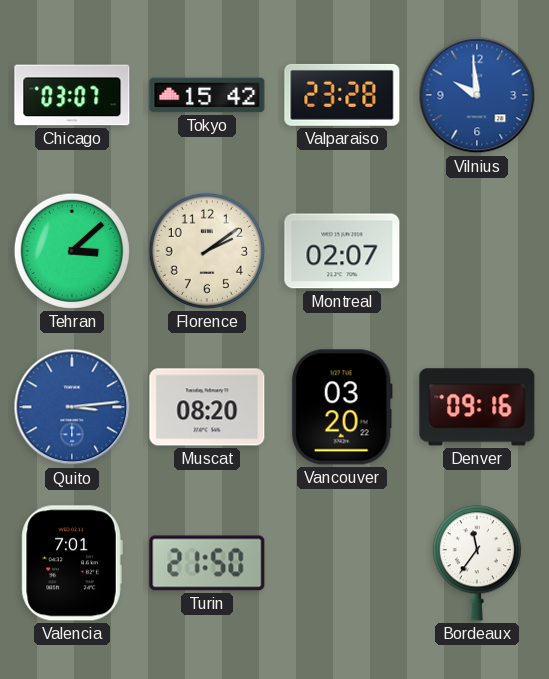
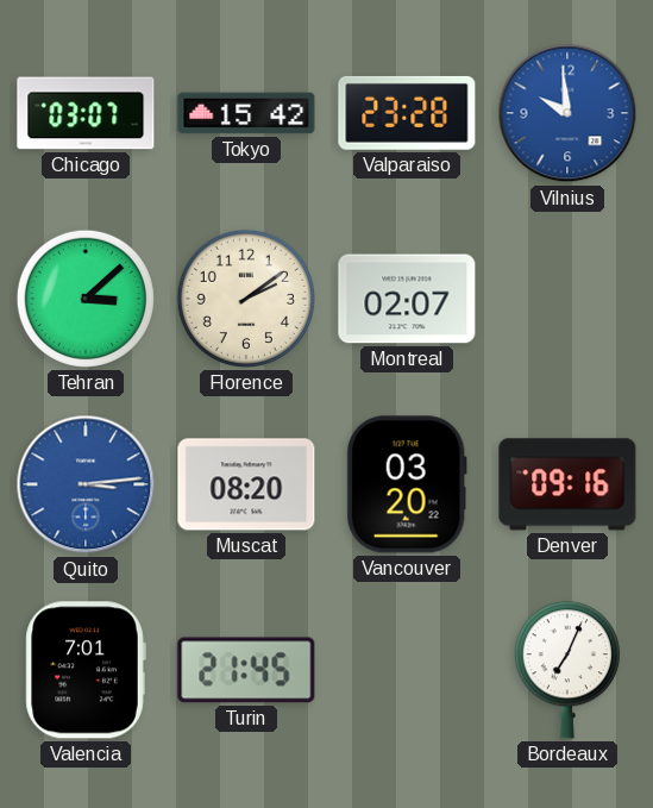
Turin: 21:50 -> 21:45 (246, 670)
Bordeaux: 11:36 -> 7:04 (567, 670)
